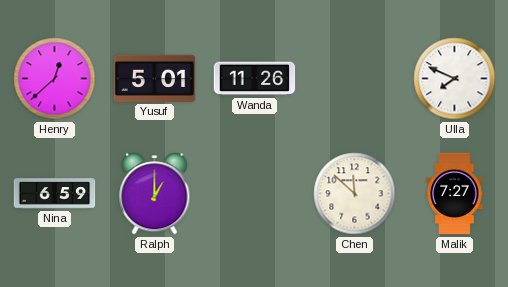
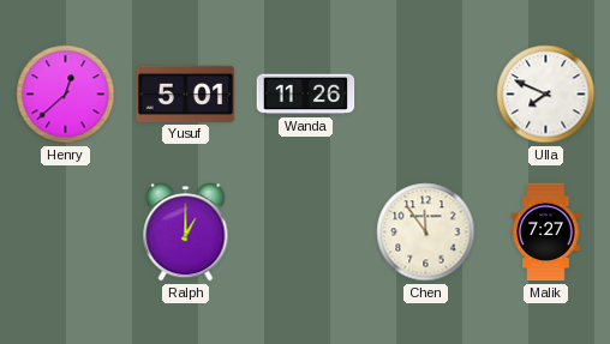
Nina: 6:59 -> none (55, 194)
Chen: 11:52 -> 11:54 (426, 233)
